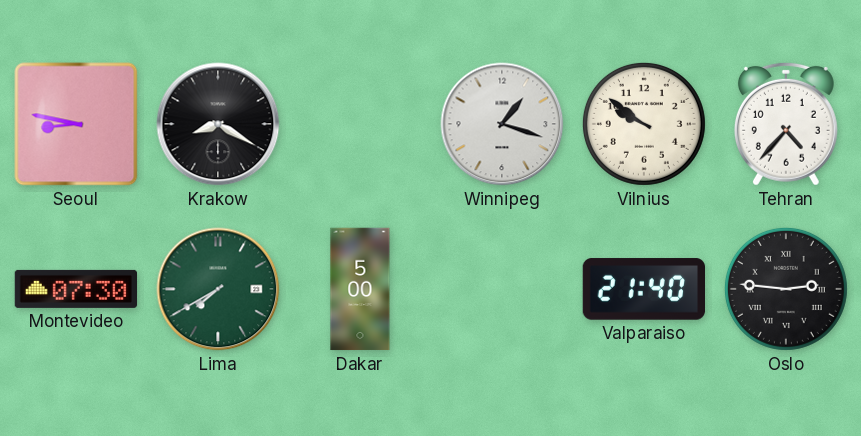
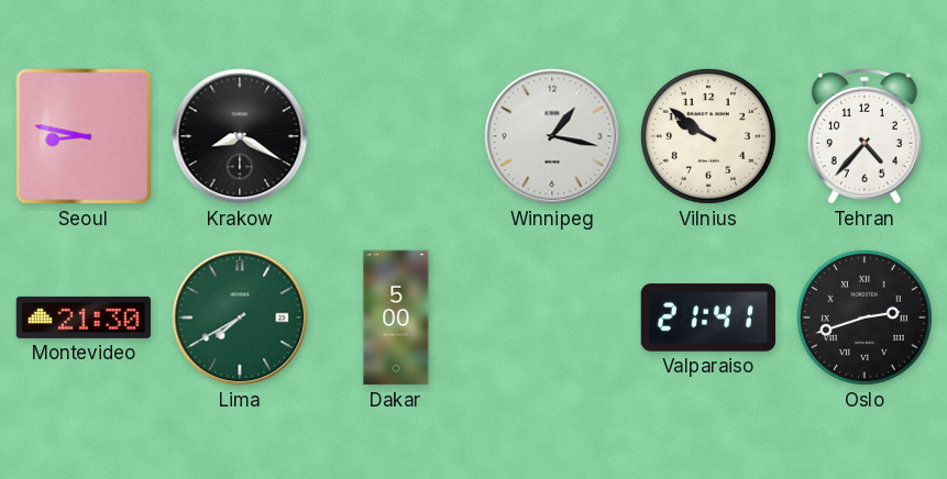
Winnipeg: 1:18 -> 1:17 (552, 136)
Montevideo: 07:30 -> 21:30 (84, 318)
Valparaiso: 21:40 -> 21:41 (707, 318)
Oslo: 2:46 -> 2:42 (865, 318)
